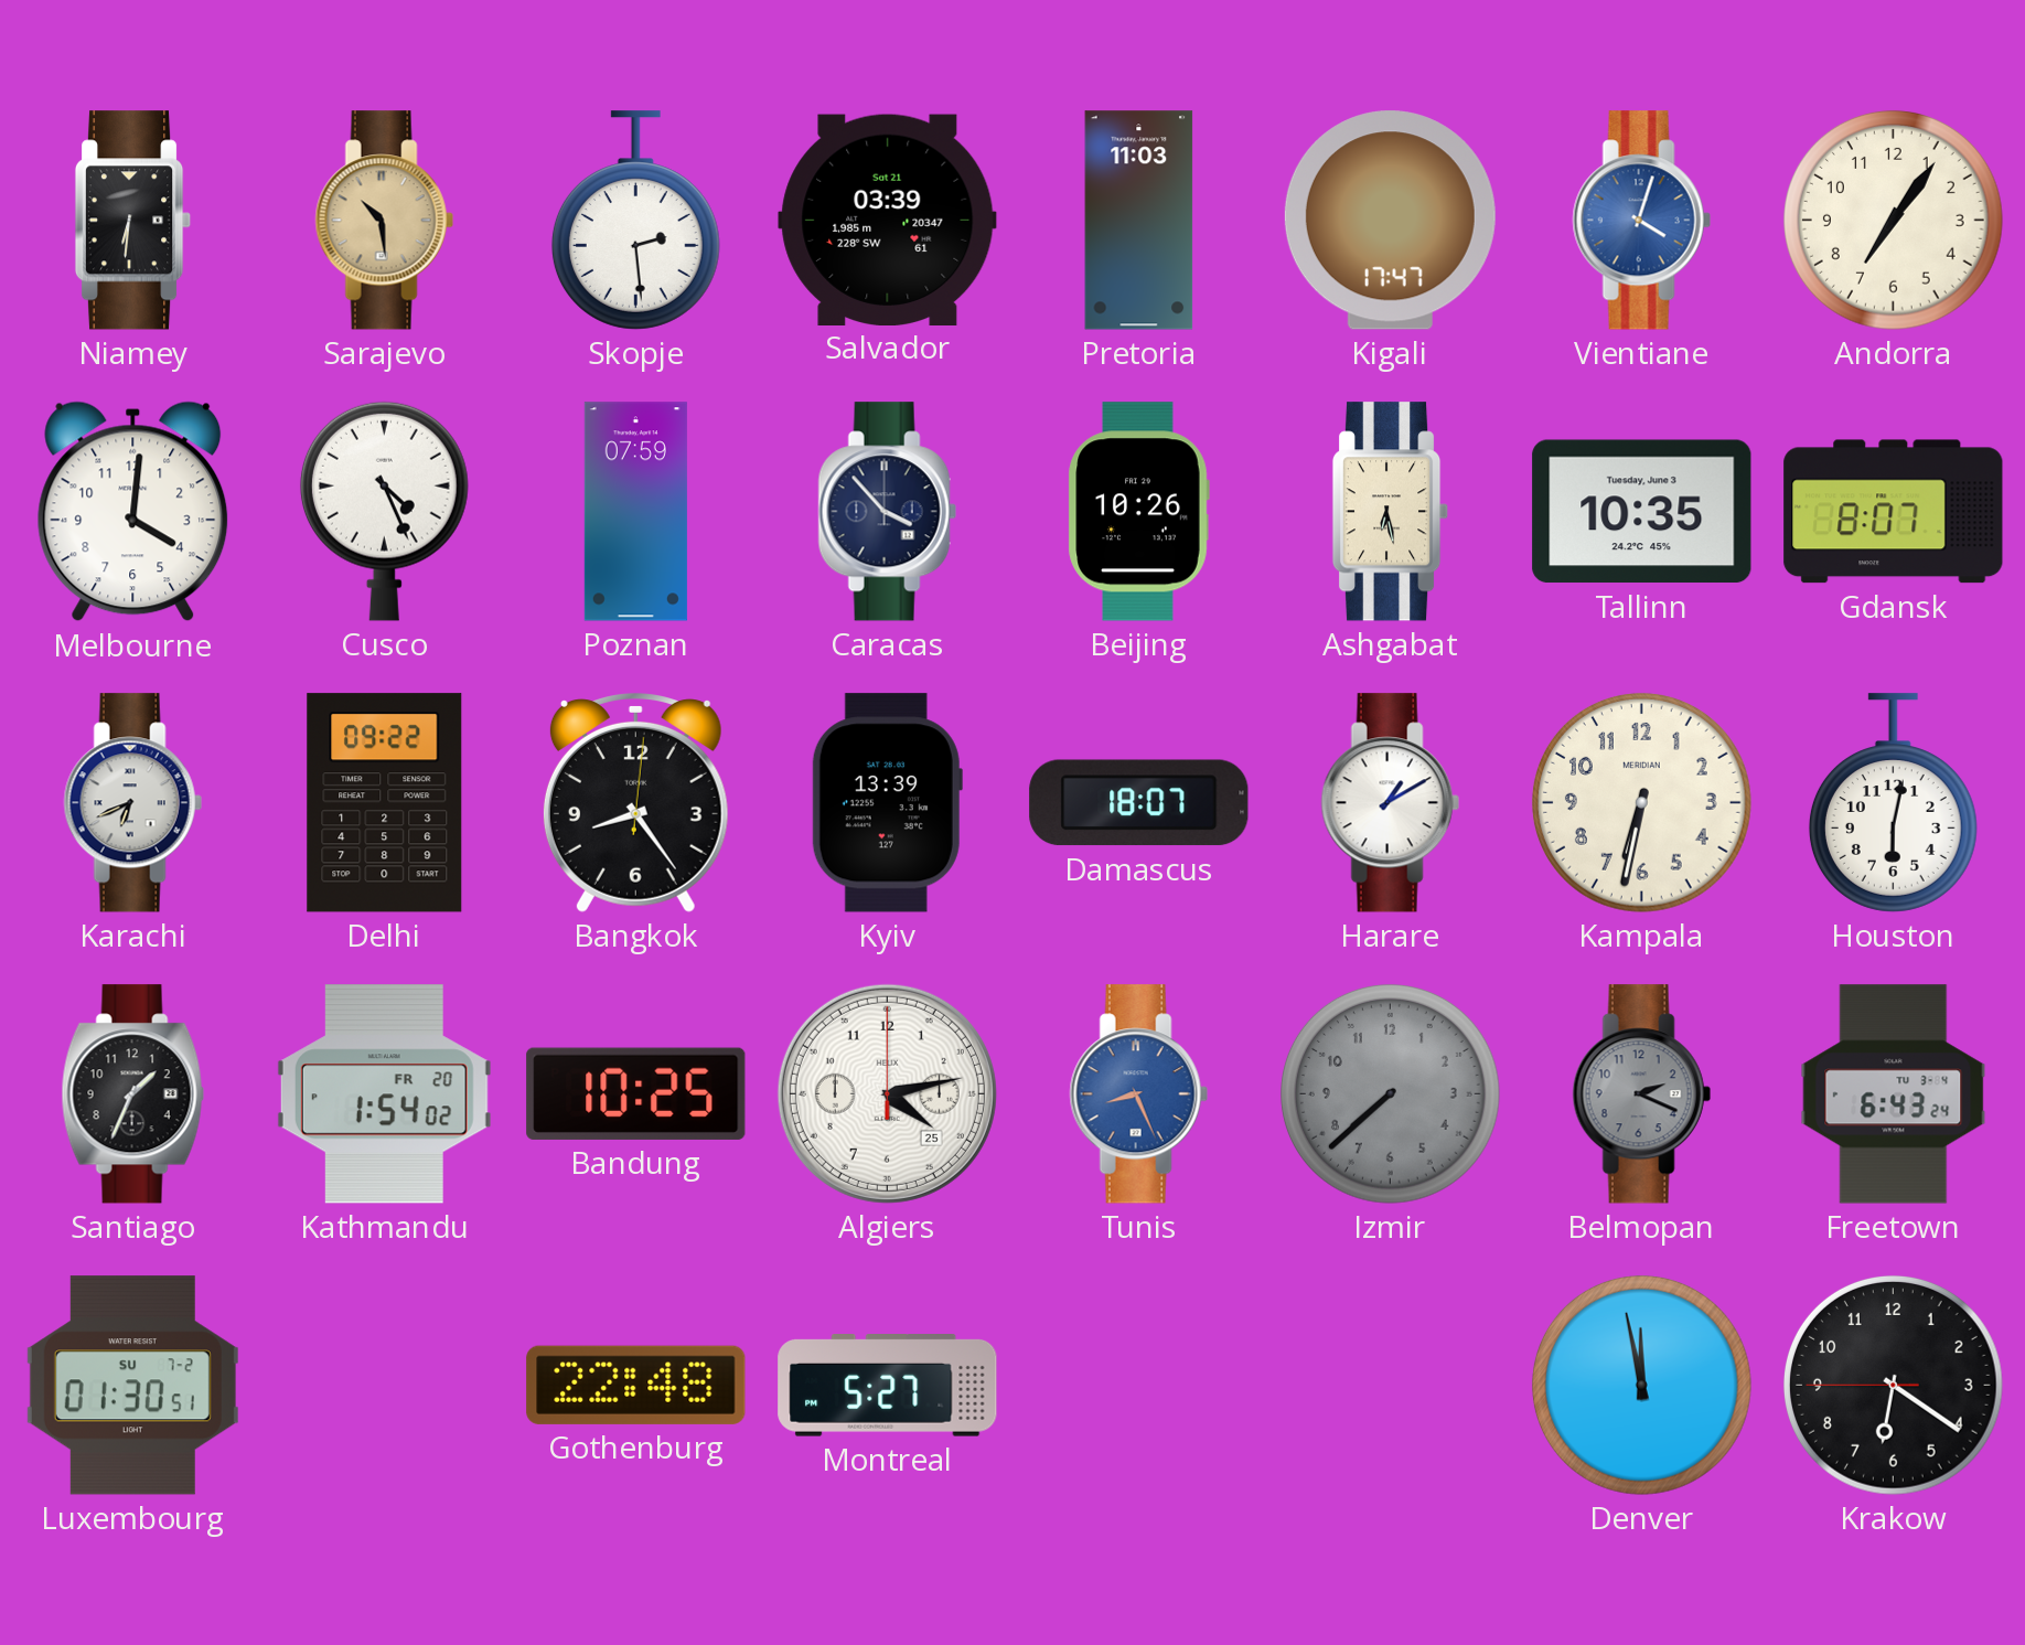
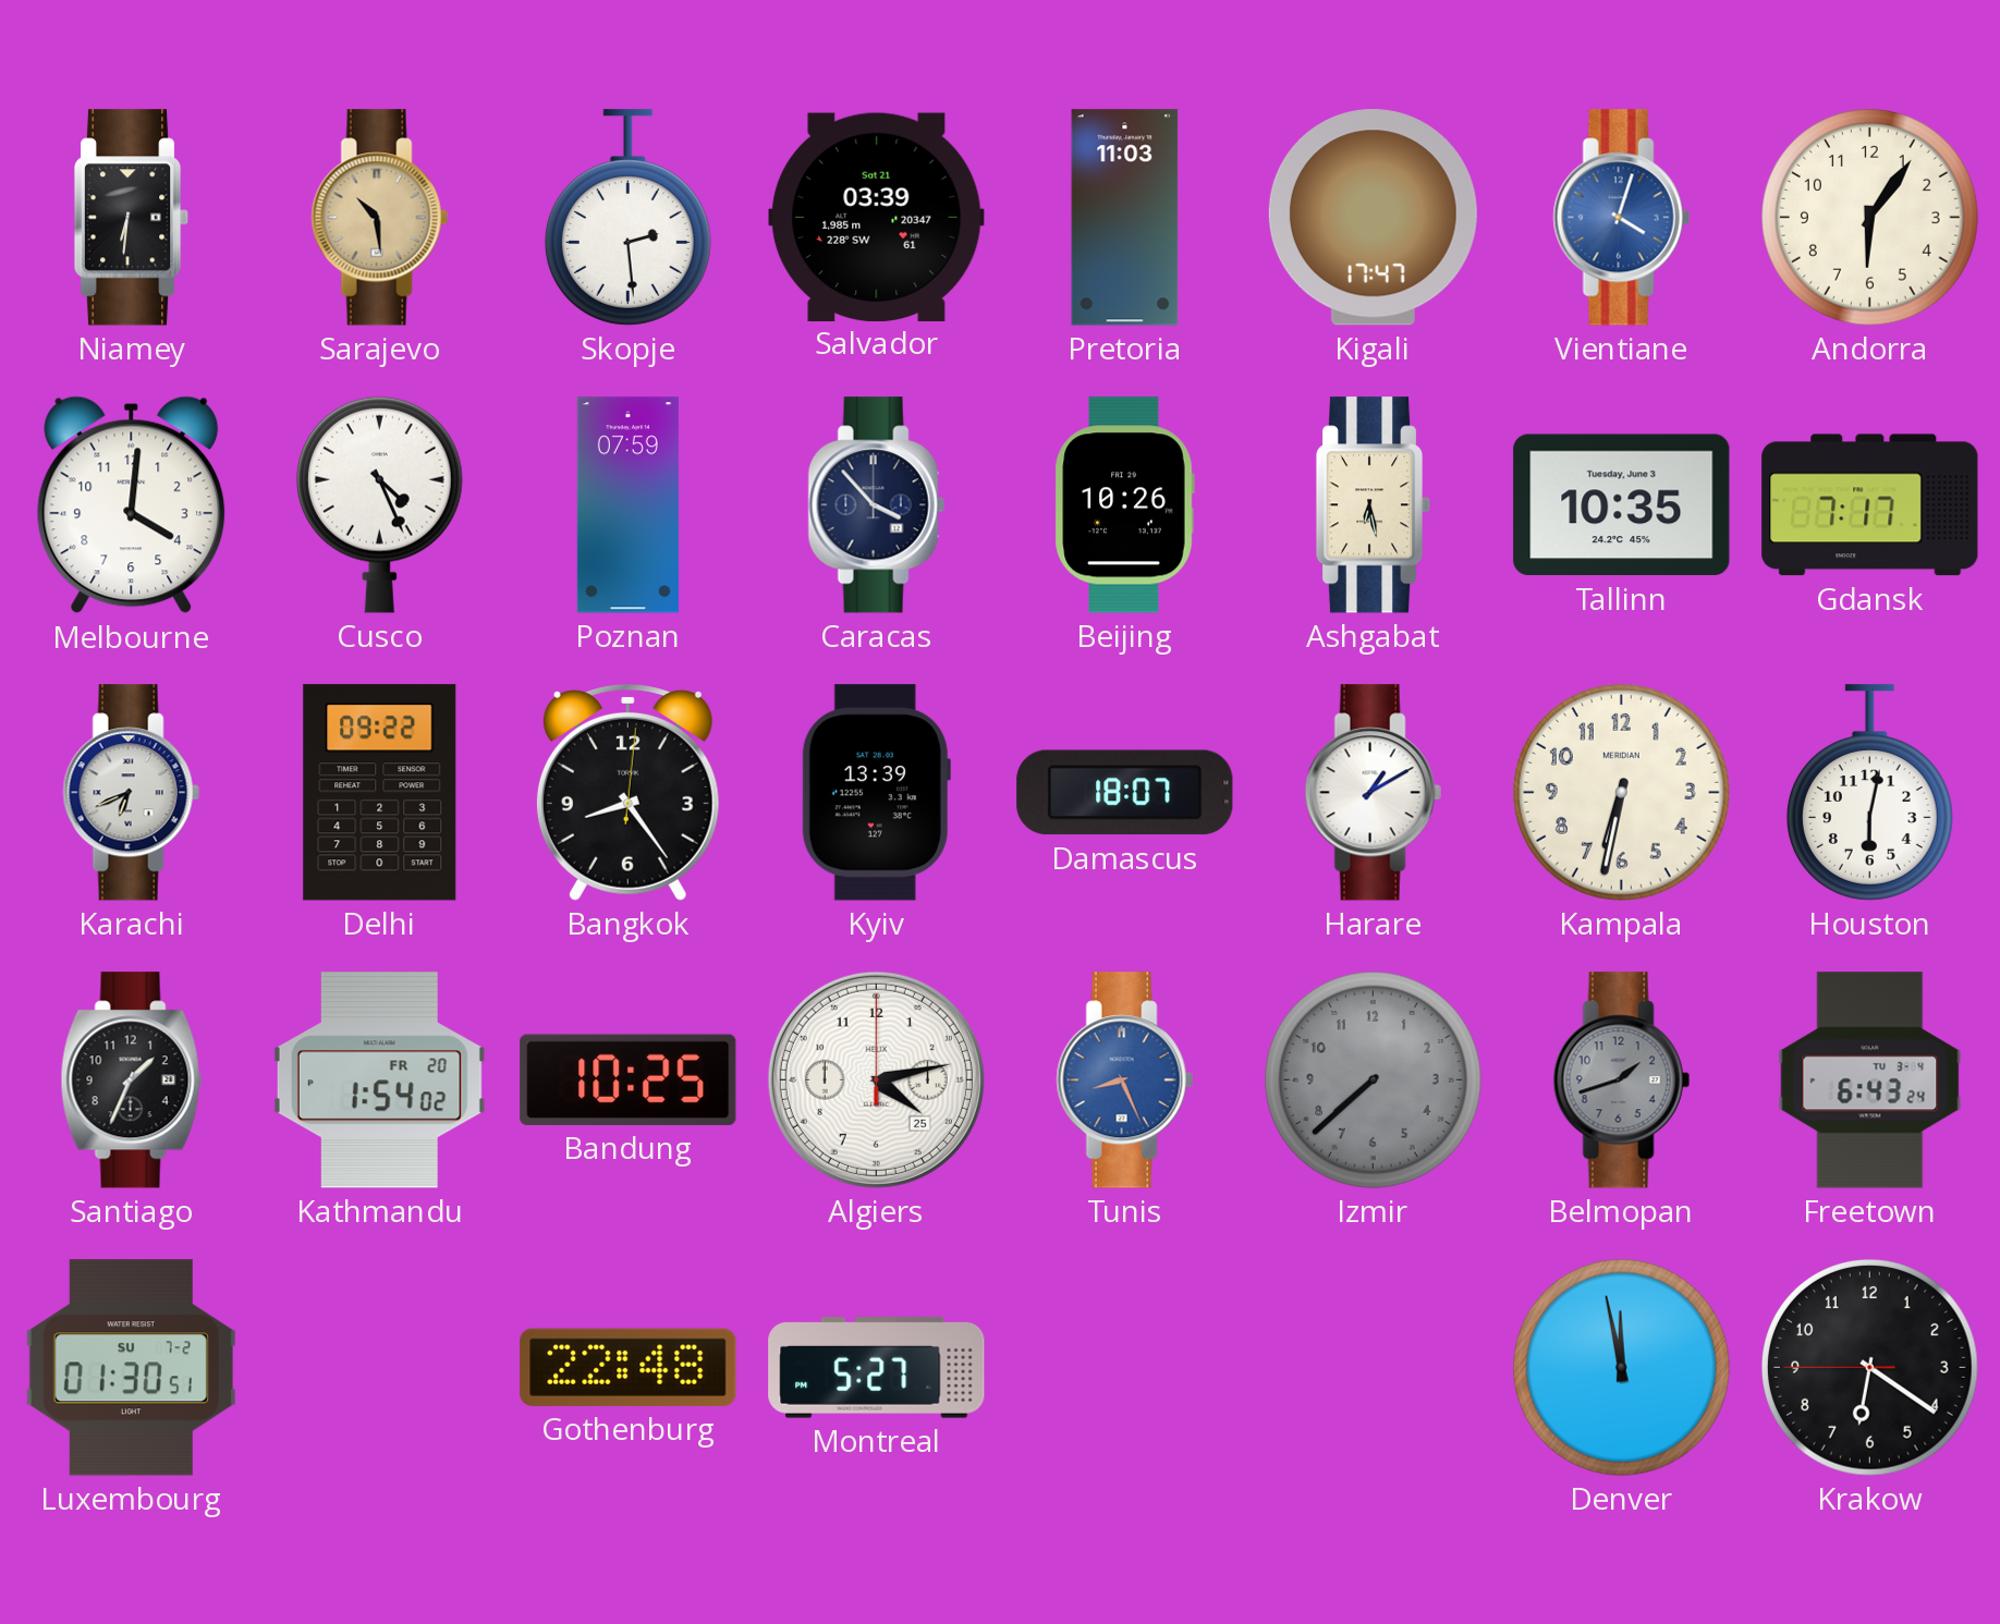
Andorra: 7:06 -> 6:06 (1869, 217)
Gdansk: 8:07 -> 7:17 (1870, 505)
Belmopan: 2:19 -> 1:42 (1621, 1080)
